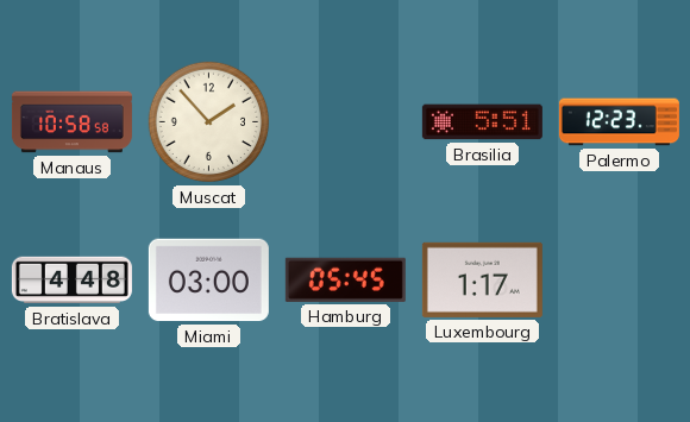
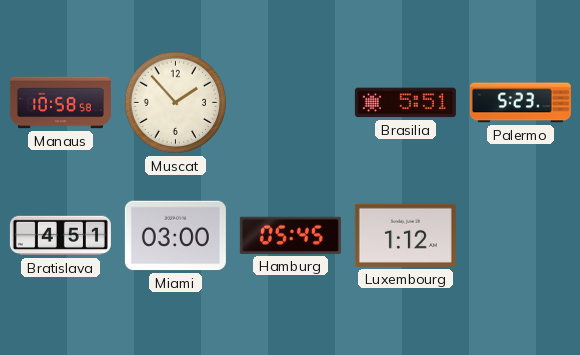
Palermo: 12:23 -> 5:23 (520, 103)
Bratislava: 4:48 -> 4:51 (60, 236)
Luxembourg: 1:17 -> 1:12 (405, 235)
